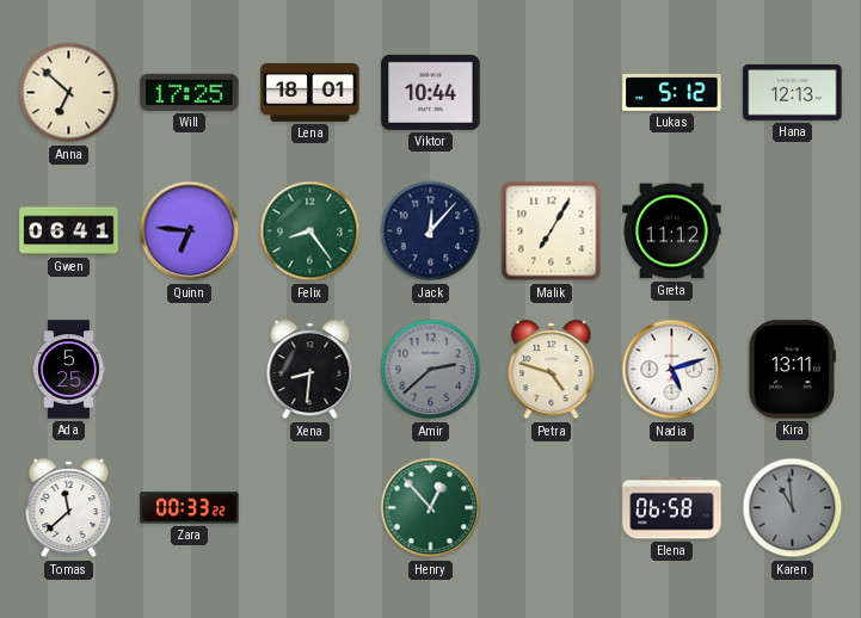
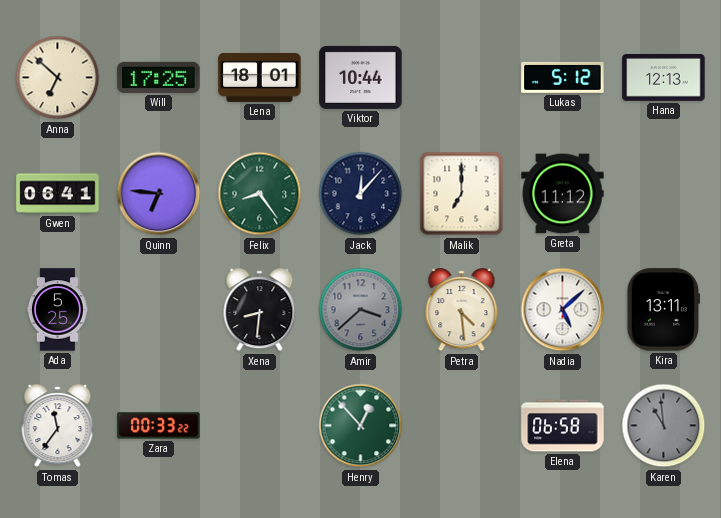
Malik: 7:05 -> 7:00 (462, 194)
Amir: 2:38 -> 3:38 (361, 310)
Petra: 4:48 -> 4:29 (462, 310)
Nadia: 5:12 -> 5:08 (563, 310)
Tomas: 11:38 -> 11:36 (58, 426)
